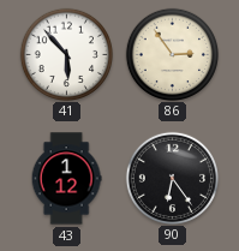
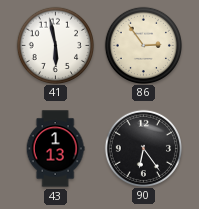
41: 5:53 -> 5:58 (55, 45)
43: 1:12 -> 1:13 (55, 149)
